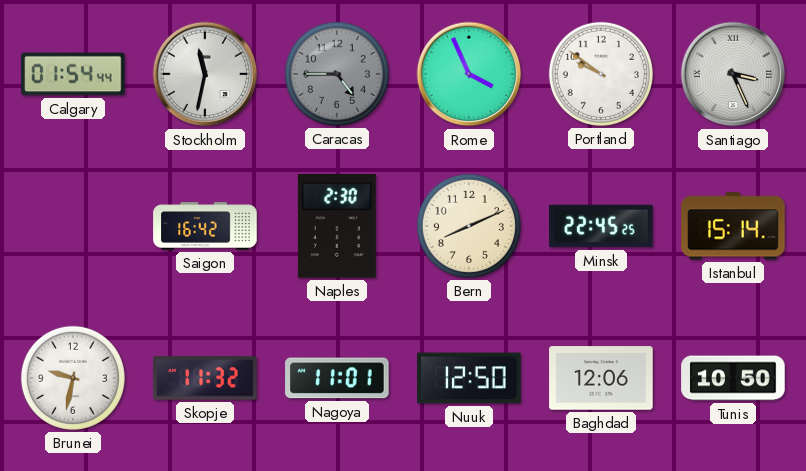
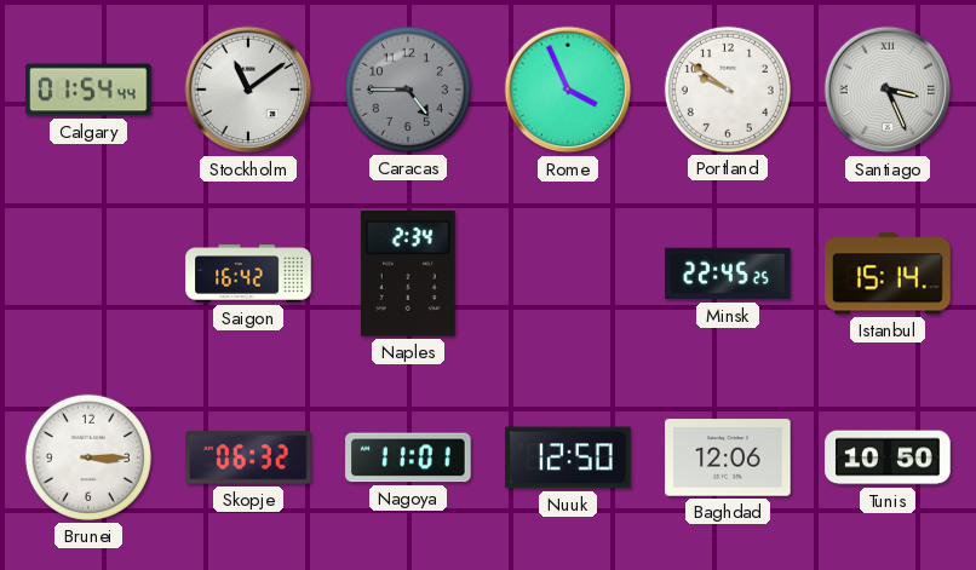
Stockholm: 11:32 -> 11:09 (248, 90)
Naples: 2:30 -> 2:34 (408, 274)
Bern: 8:11 -> none (469, 226)
Brunei: 9:32 -> 3:15 (88, 457)
Skopje: 11:32 -> 06:32 (248, 457)
